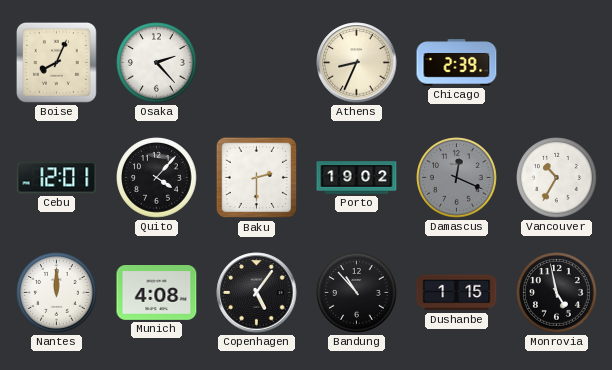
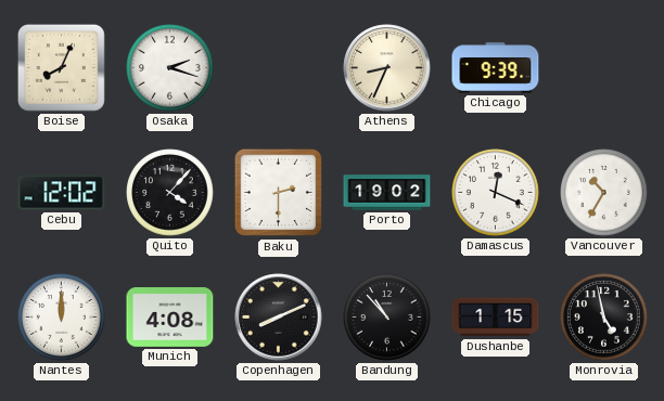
Osaka: 2:23 -> 2:18 (170, 68)
Chicago: 2:39 -> 9:39 (496, 68)
Cebu: 12:01 -> 12:02 (62, 193)
Damascus dial: grey -> white (496, 193)
Copenhagen: 5:06 -> 8:11 (279, 318)
